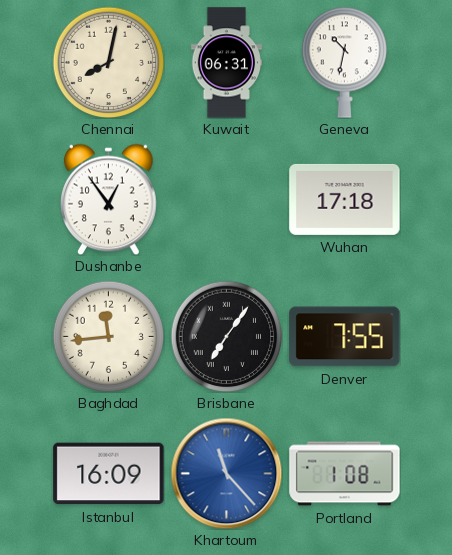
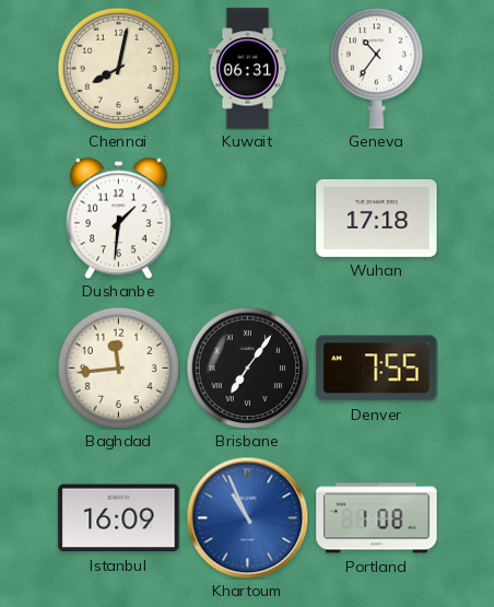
Geneva: 10:32 -> 10:36 (376, 68)
Dushanbe: 12:54 -> 1:31 (119, 218)
Khartoum: 11:23 -> 10:56 (247, 517)
